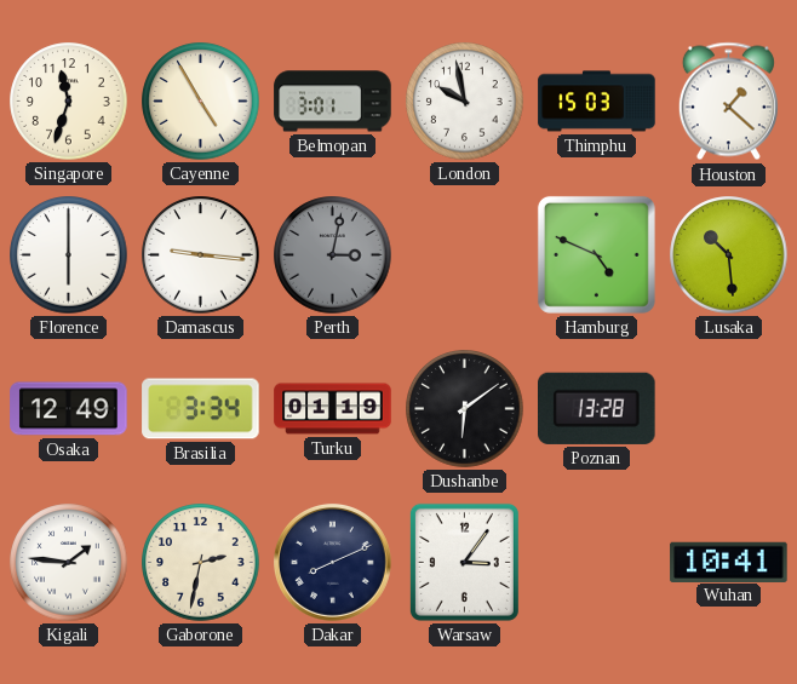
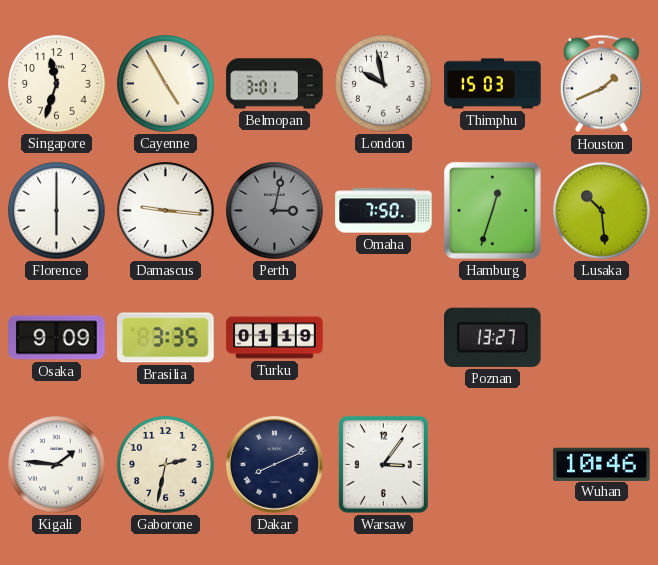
Houston: 1:22 -> 1:41 (601, 84)
Omaha: none -> 7:50 (384, 211)
Hamburg: 4:49 -> 12:33 (492, 210)
Osaka: 12:49 -> 9:09 (57, 338)
Brasilia: 3:34 -> 3:35 (166, 338)
Dushanbe: 6:09 -> none (465, 409)
Poznan: 13:28 -> 13:27 (493, 337)
Wuhan: 10:41 -> 10:46 (602, 464)
